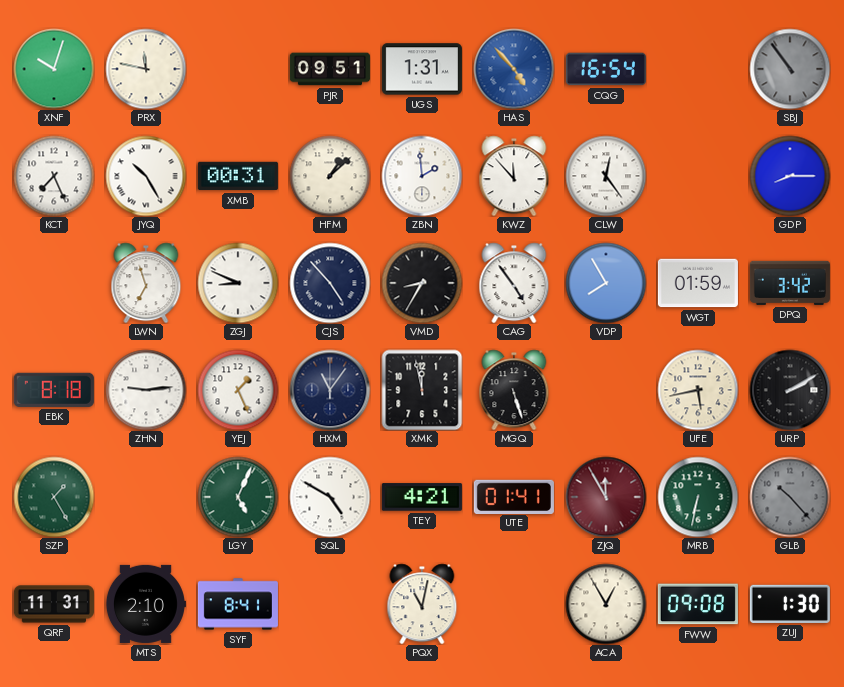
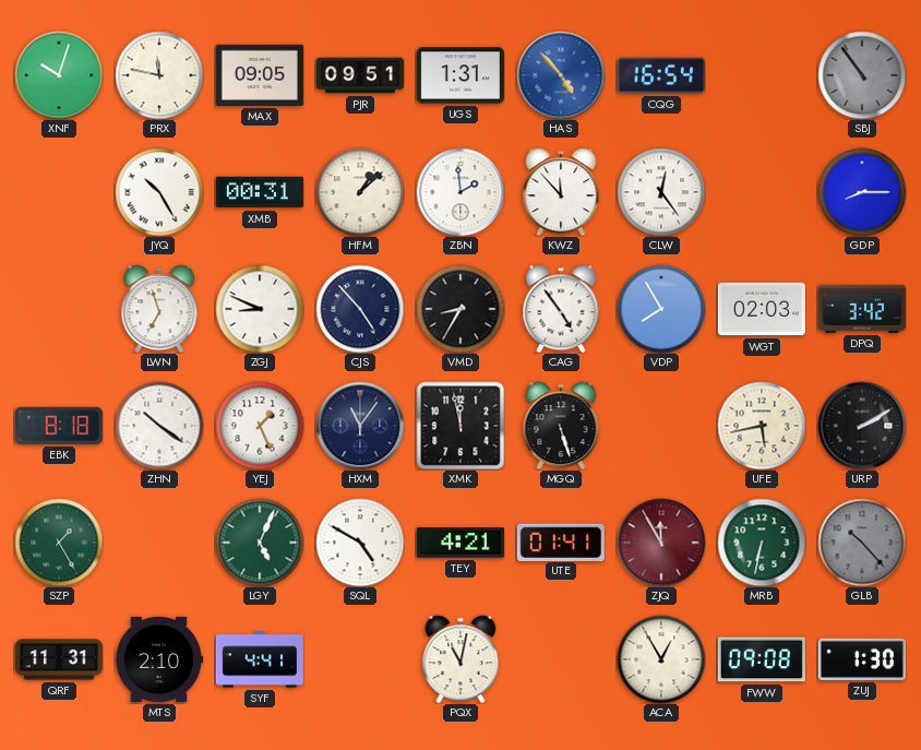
MAX: none -> 09:05 (260, 75)
KCT: 7:26 -> none (54, 176)
WGT: 01:59 -> 02:03 (762, 309)
ZHN: 9:14 -> 10:21 (159, 426)
SYF: 8:41 -> 4:41 (260, 659)
